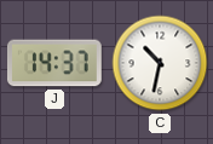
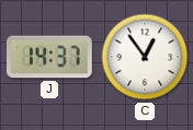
C: 10:32 -> 12:54 (145, 57)
